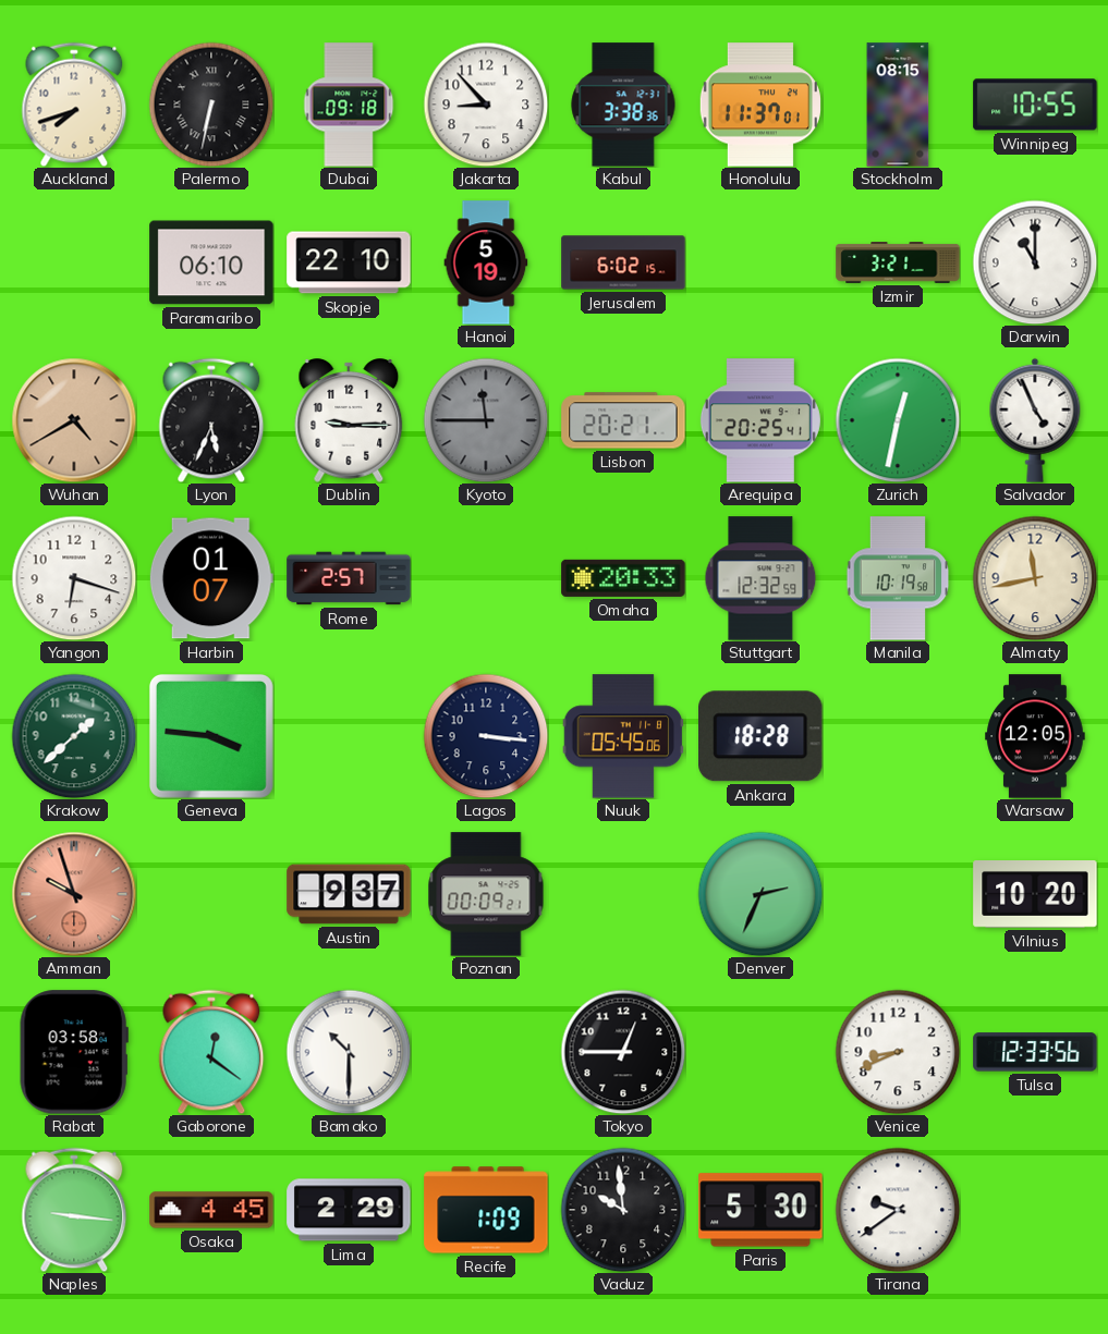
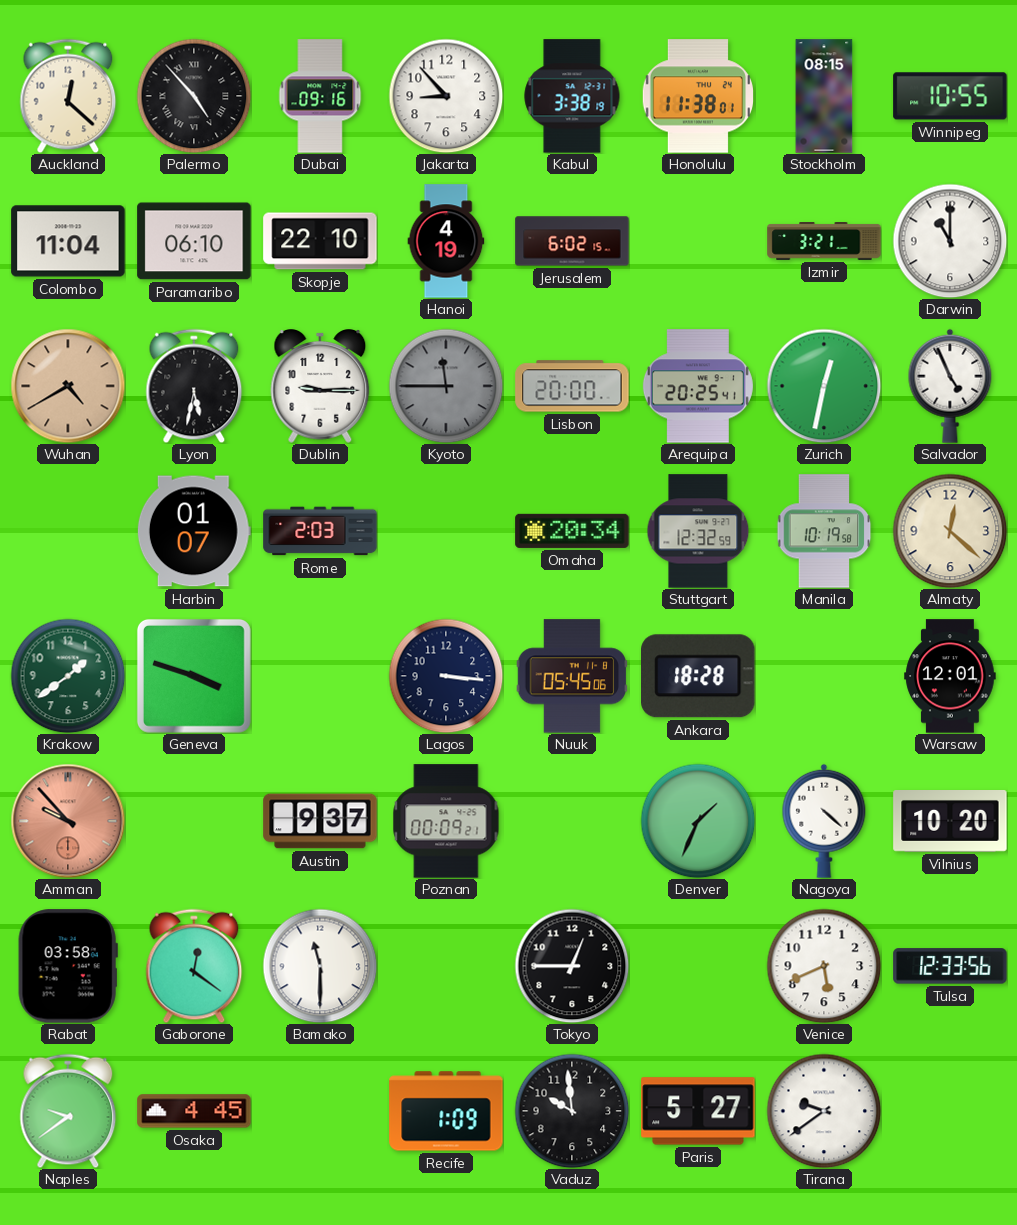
Auckland: 7:42 -> 12:22 (68, 96)
Palermo: 6:32 -> 4:53 (194, 96)
Dubai: 09:18 -> 09:16 (320, 96)
Kabul: 3:38:36 -> 3:38:19 (572, 96)
Honolulu: 11:37 -> 11:38 (697, 96)
Colombo: none -> 11:04 (68, 241)
Hanoi: 5:19 -> 4:19 (446, 241)
Lyon: 5:34 -> 5:32 (194, 386)
Lisbon: 20:21 -> 20:00 (572, 386)
Yangon: 6:18 -> none (74, 578)
Rome: 2:57 -> 2:03 (320, 531)
Omaha: 20:33 -> 20:34 (572, 531)
Almaty: 11:43 -> 12:22 (950, 531)
Krakow: 1:38 -> 1:39 (68, 676)
Geneva: 3:46 -> 3:48 (194, 676)
Warsaw: 12:05 -> 12:01 (950, 676)
Amman: 9:57 -> 9:53 (68, 821)
Denver: 2:34 -> 1:34 (698, 821)
Nagoya: none -> 4:22 (824, 821)
Bamako: 10:30 -> 11:30 (320, 966)
Venice: 8:41 -> 5:41 (824, 966)
Naples: 9:16 -> 9:39 (68, 1111)
Lima: 2:29 -> none (349, 1210)
Paris: 5:30 -> 5:27 (698, 1111)
